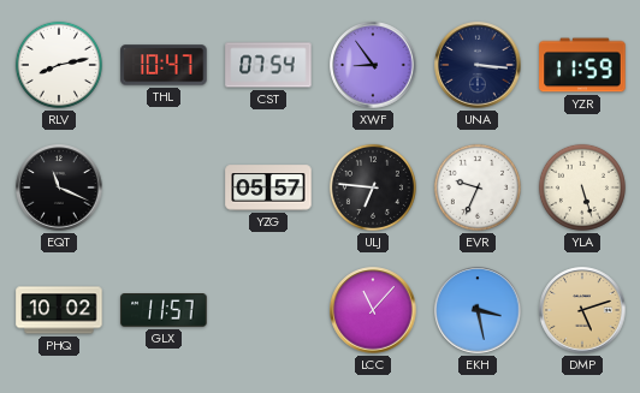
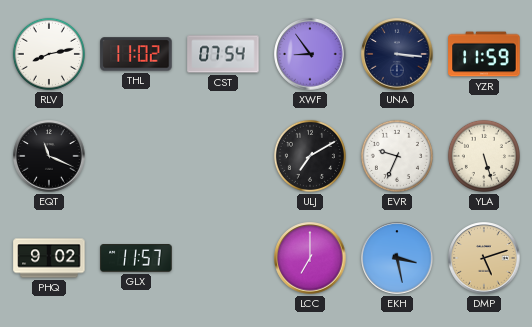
THL: 10:47 -> 11:02 (136, 54)
YZG: 05:57 -> none (268, 187)
ULJ: 6:46 -> 7:10 (310, 156)
PHQ: 10:02 -> 9:02 (49, 258)
LCC: 11:07 -> 7:00 (310, 258)
